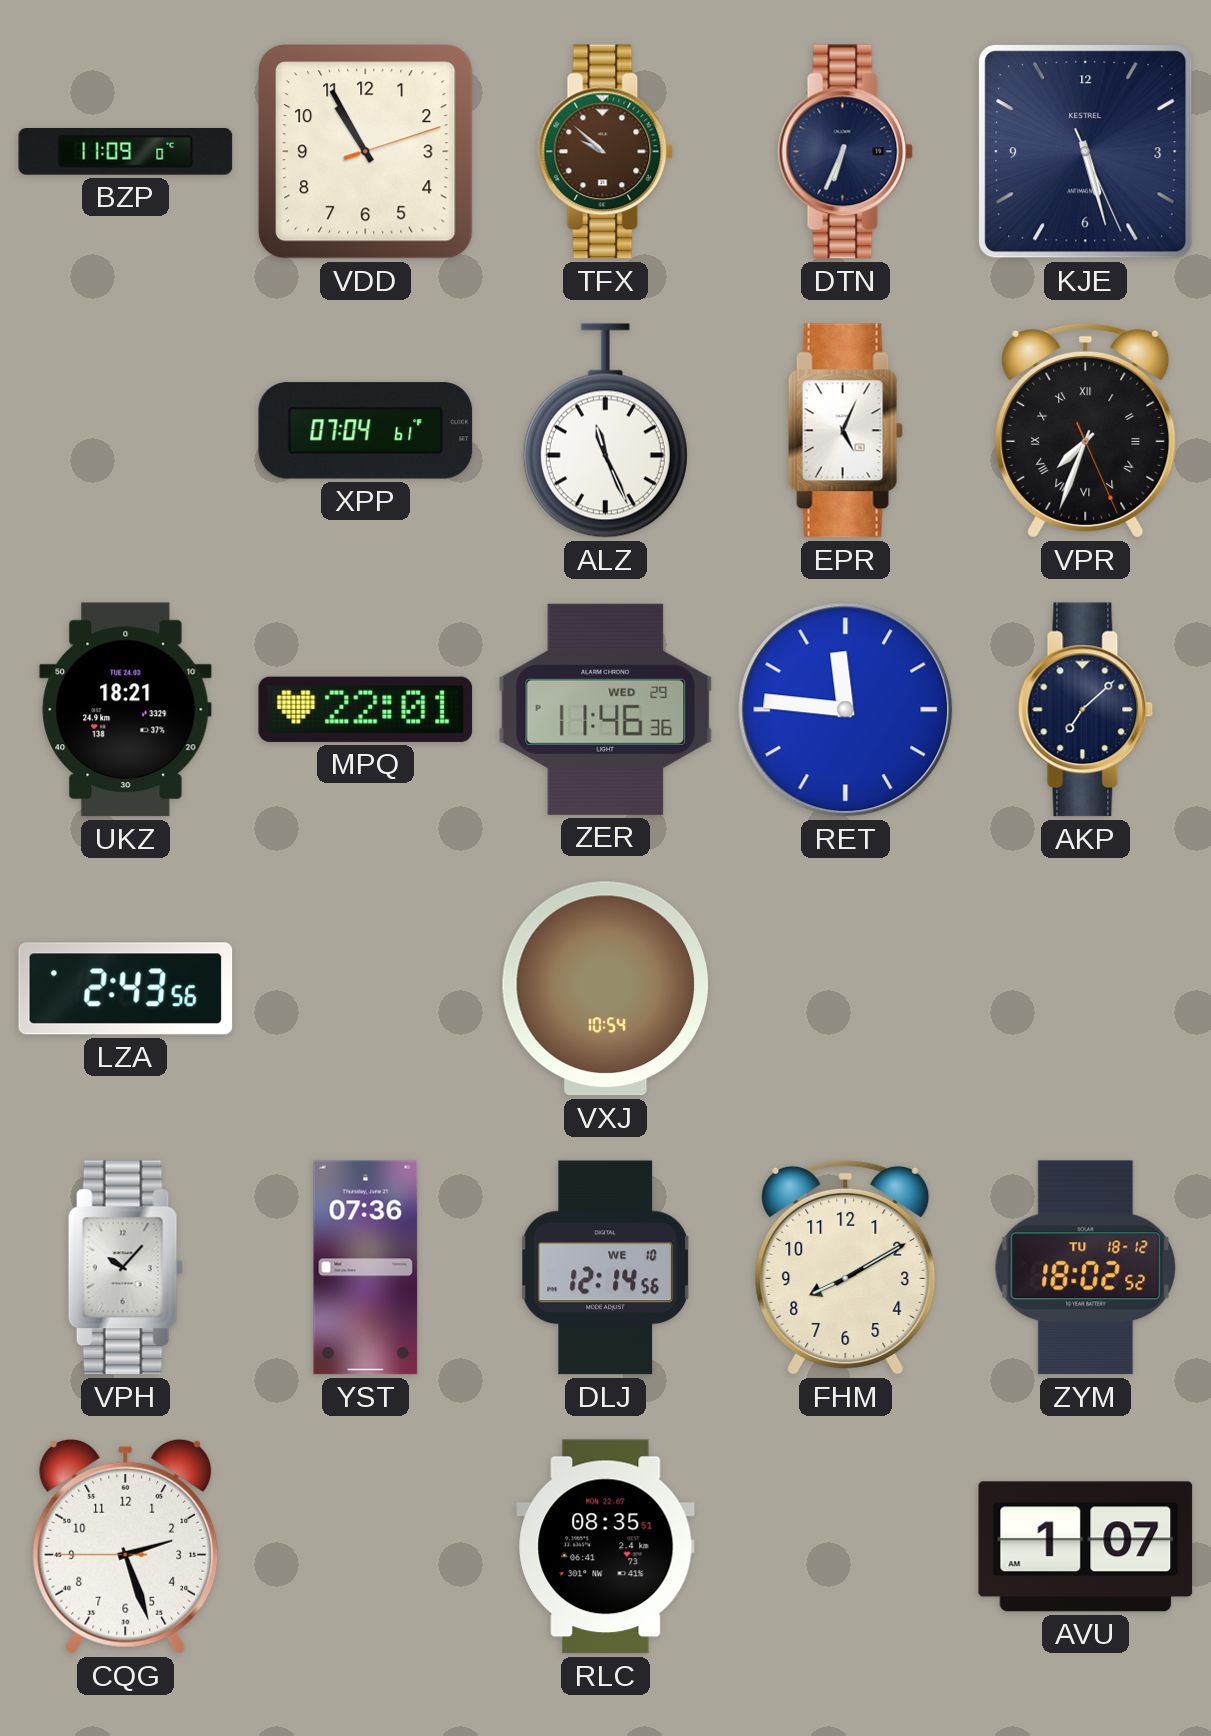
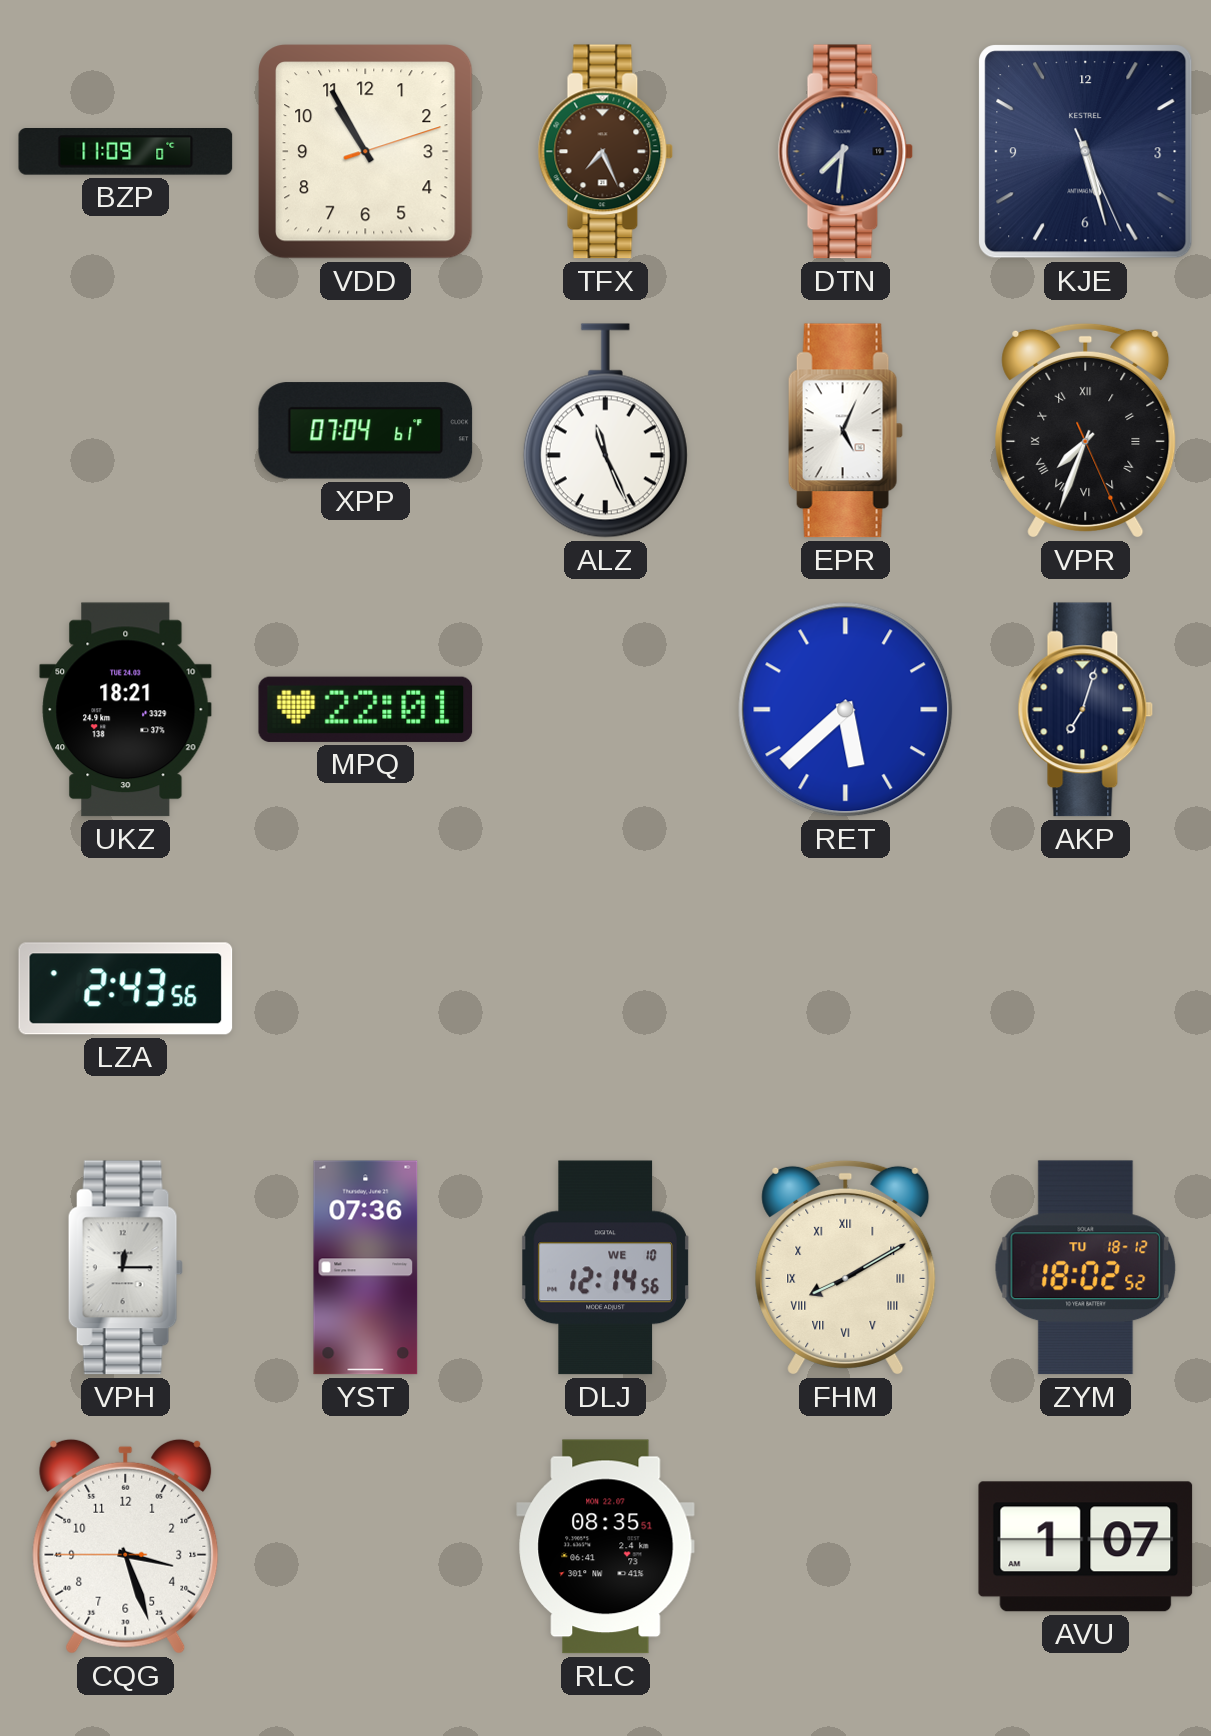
TFX: 9:52 -> 7:26 (606, 152)
DTN: 6:34 -> 7:31 (846, 152)
ZER: 11:46 -> none (606, 709)
RET: 11:46 -> 5:38 (846, 710)
AKP: 7:08 -> 7:03 (1086, 710)
VXJ: 10:54 -> none (605, 989)
VPH: 10:07 -> 12:15 (125, 1268)
FHM numerals: Arabic -> Roman (846, 1267)
CQG: 2:26 -> 3:26 (126, 1546)
